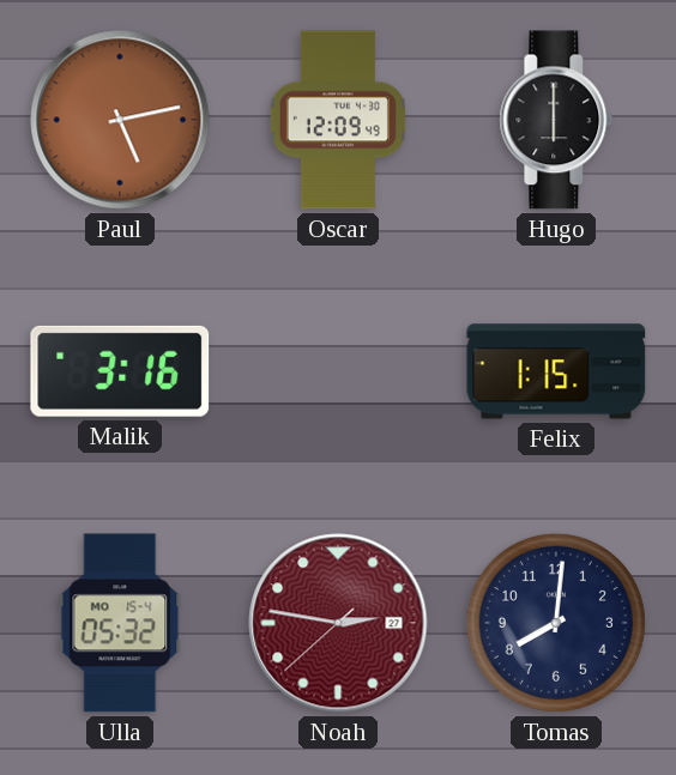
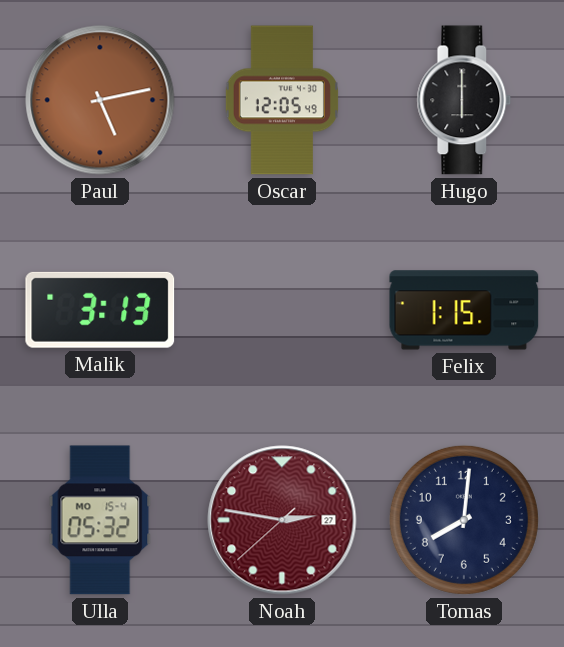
Oscar: 12:09 -> 12:05 (282, 100)
Malik: 3:16 -> 3:13 (100, 310)
